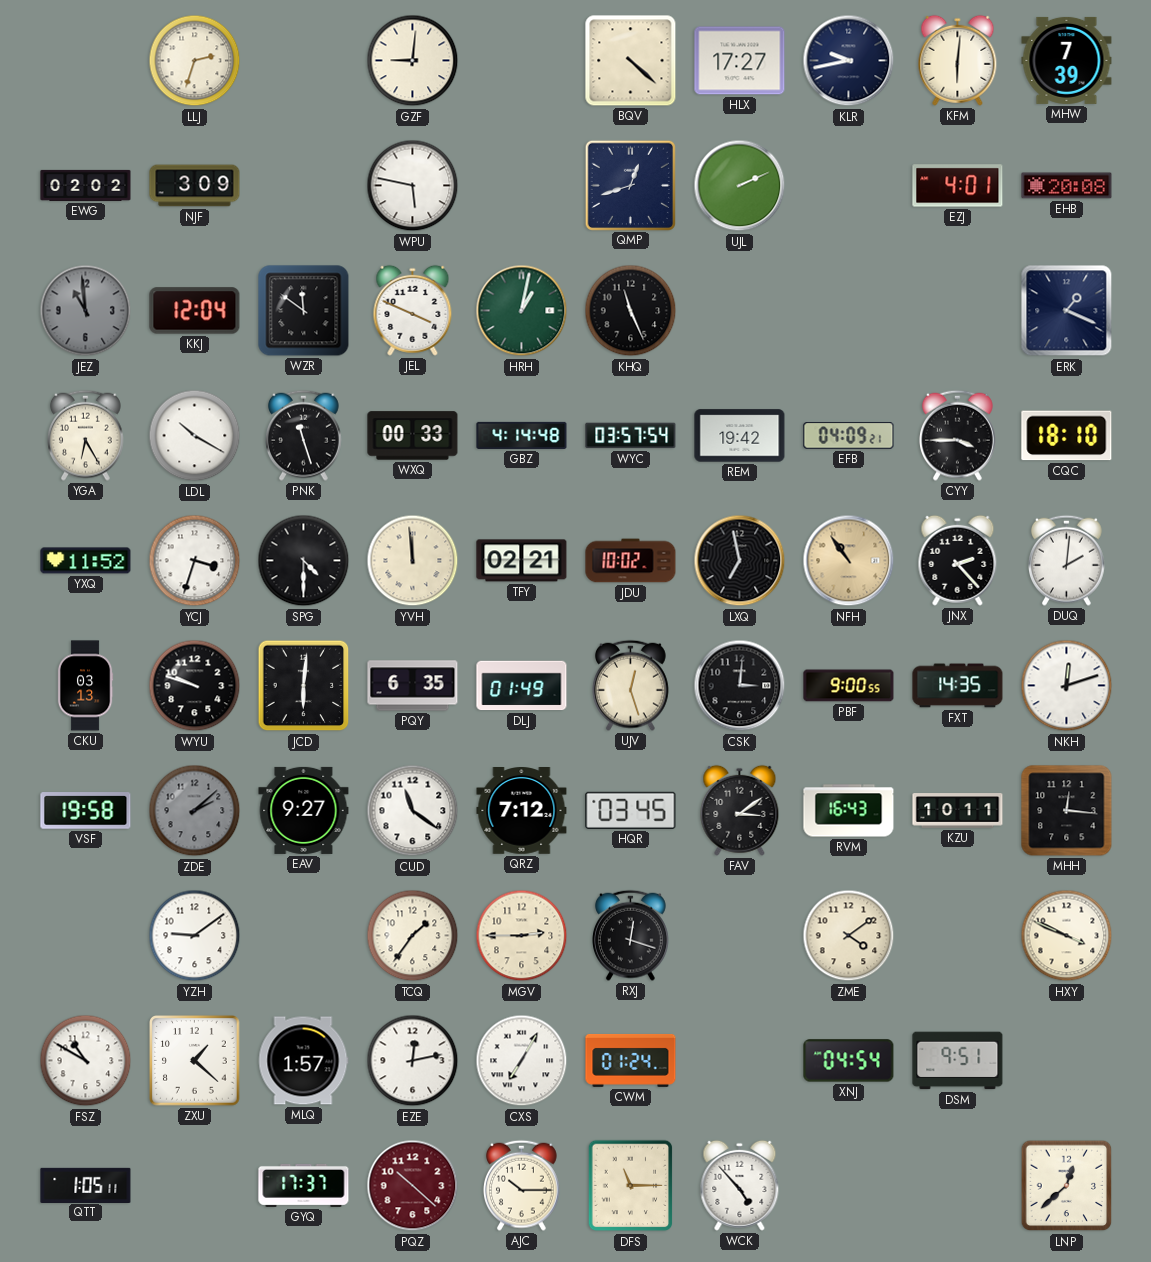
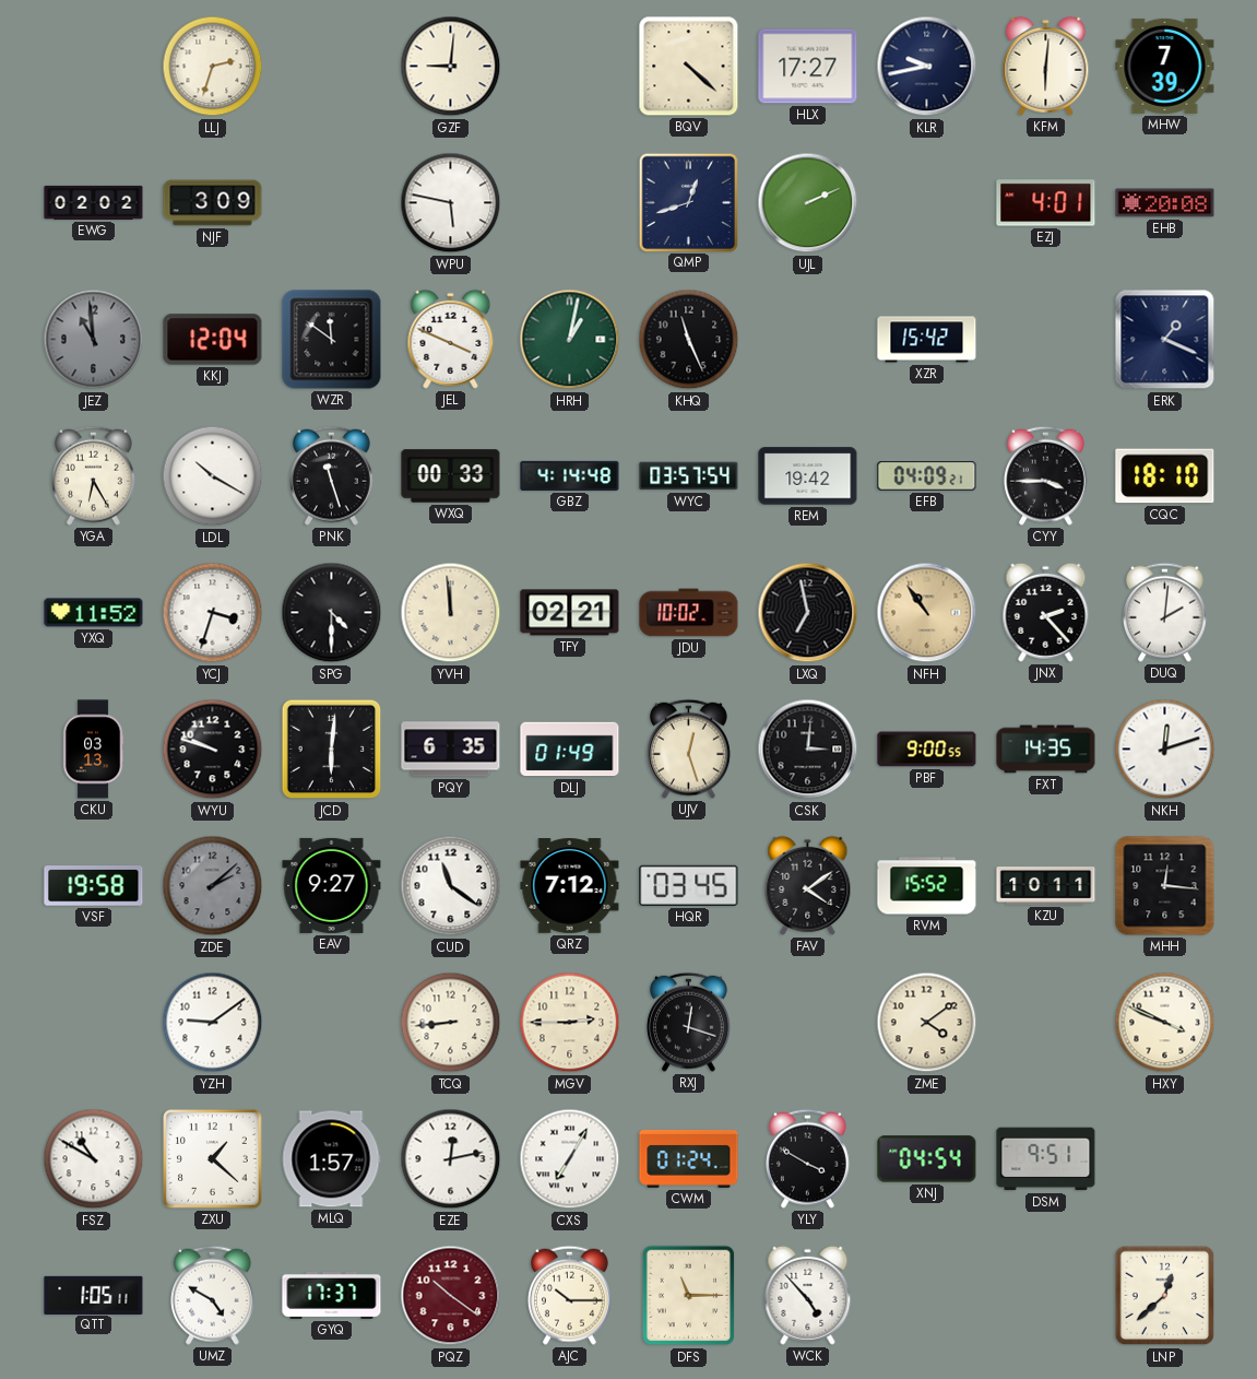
XZR: none -> 15:42 (927, 340)
FAV: 3:09 -> 4:09 (808, 885)
RVM: 16:43 -> 15:52 (927, 886)
TCQ: 1:36 -> 8:44 (451, 1023)
YLY: none -> 3:50 (808, 1158)
UMZ: none -> 4:50 (213, 1295)
PQZ: 10:22 -> 10:21 (451, 1296)
